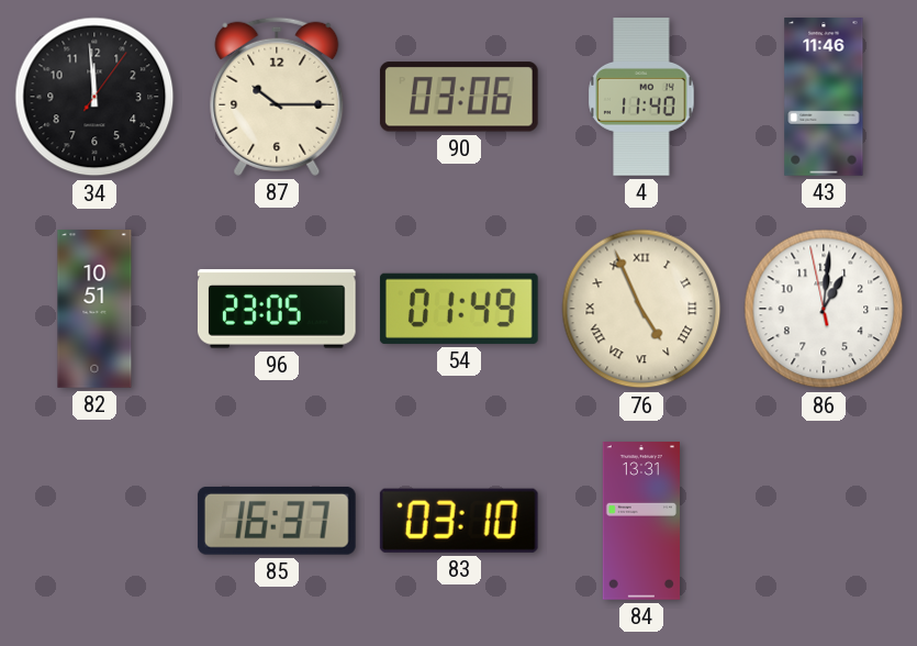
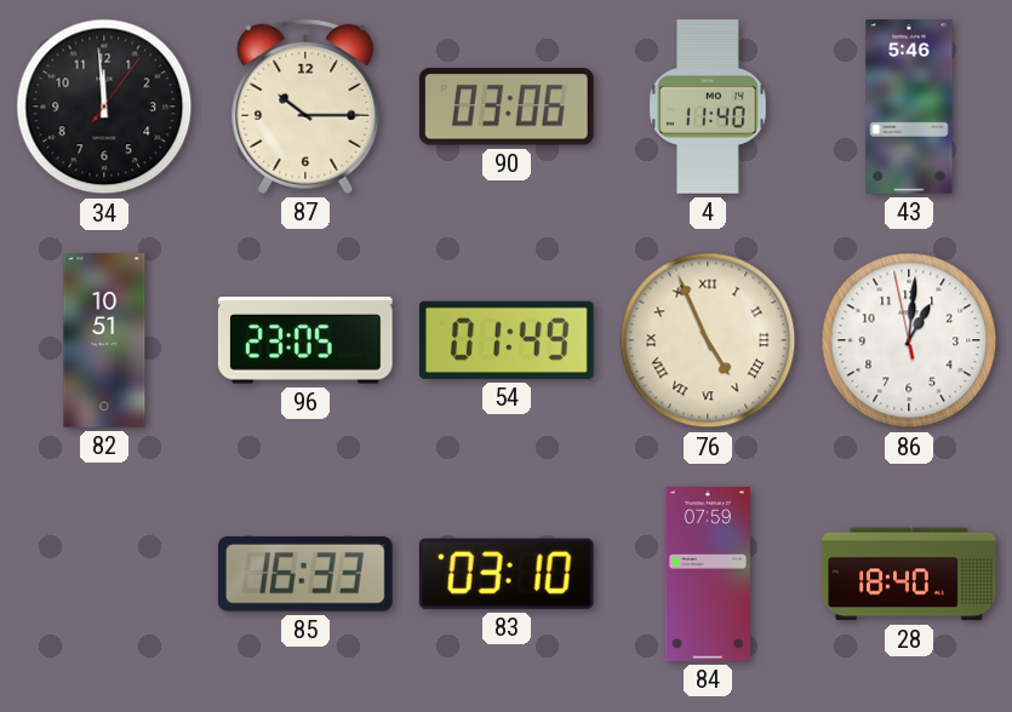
43: 11:46 -> 5:46 (909, 107)
85: 16:37 -> 16:33 (305, 574)
84: 13:31 -> 07:59 (707, 574)
28: none -> 18:40 (909, 574)
